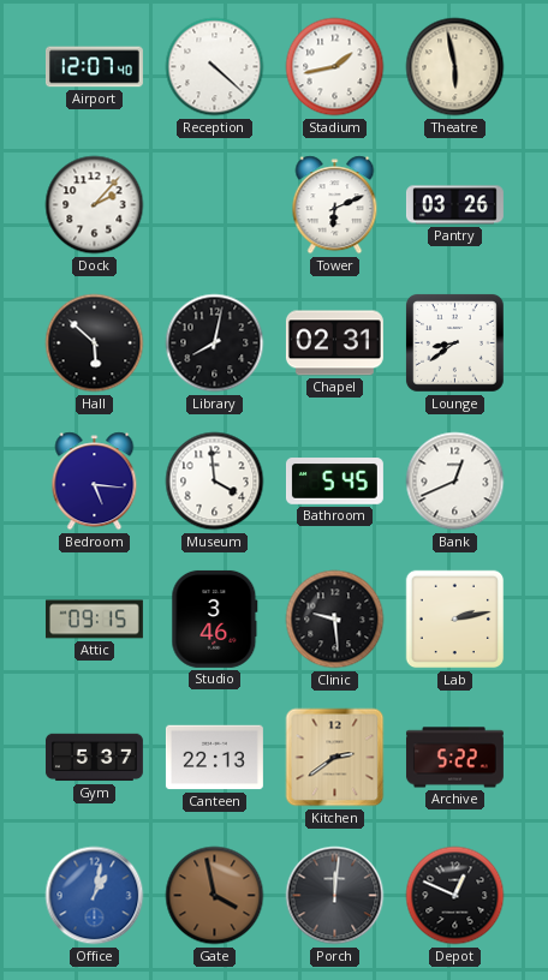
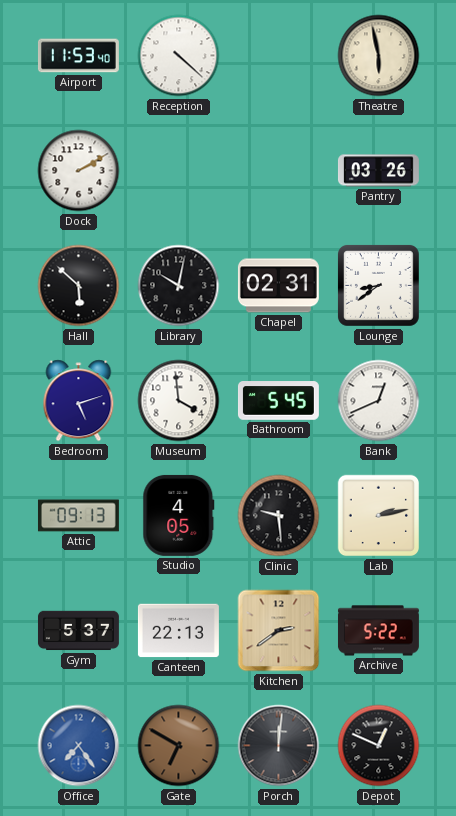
Airport: 12:07 -> 11:53 (78, 56)
Stadium: 1:43 -> none (335, 67)
Dock: 2:07 -> 2:10 (79, 171)
Tower: 6:11 -> none (335, 205)
Library: 8:02 -> 10:02 (179, 286)
Bedroom: 5:16 -> 5:12 (79, 401)
Attic: 09:15 -> 09:13 (78, 516)
Studio: 3:46 -> 4:05 (179, 515)
Office: 1:02 -> 7:24 (79, 746)
Gate: 3:58 -> 6:50 (179, 746)
